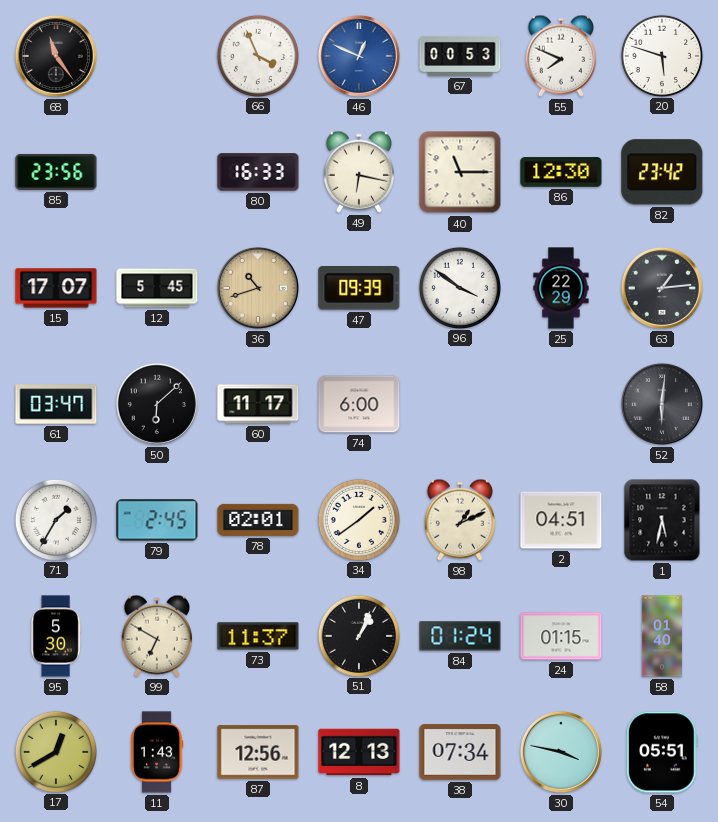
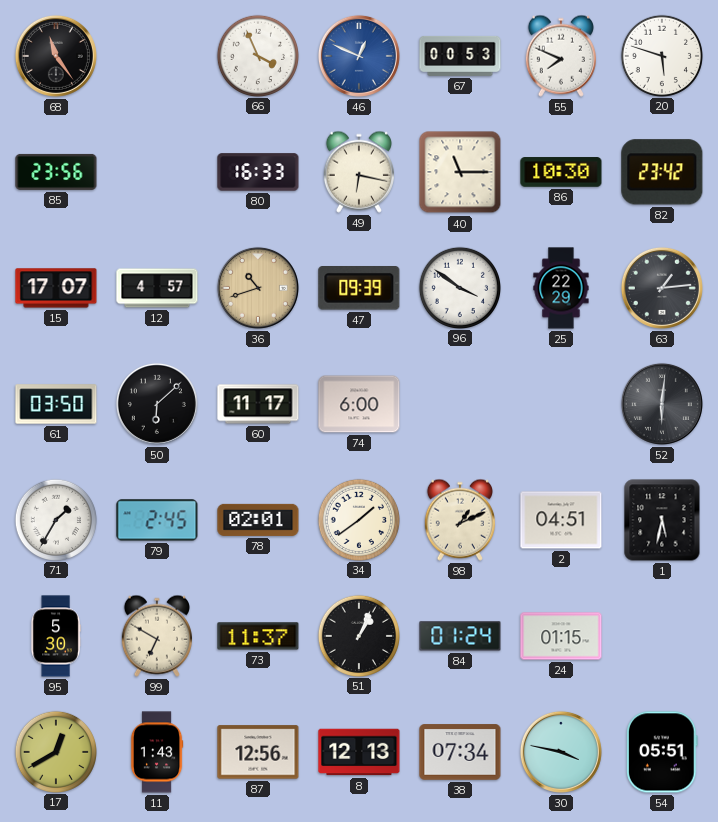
86: 12:30 -> 10:30 (561, 172)
12: 5:45 -> 4:57 (157, 288)
61: 03:47 -> 03:50 (56, 404)
58: 01:40 -> none (662, 636)
